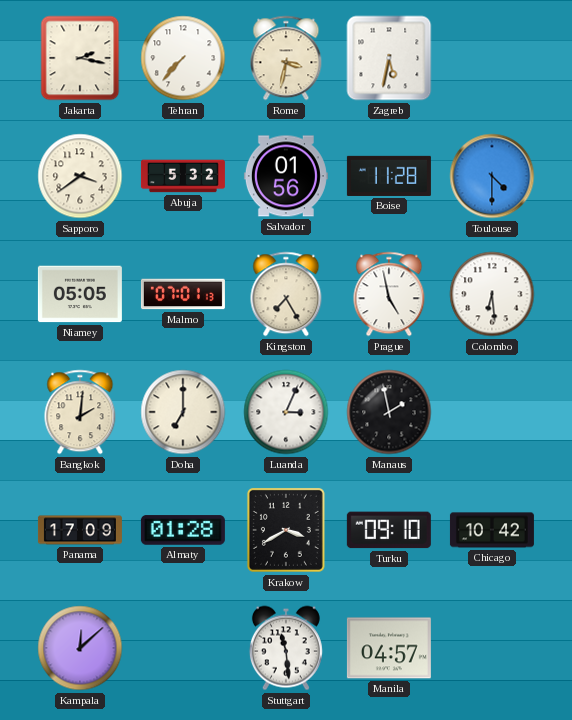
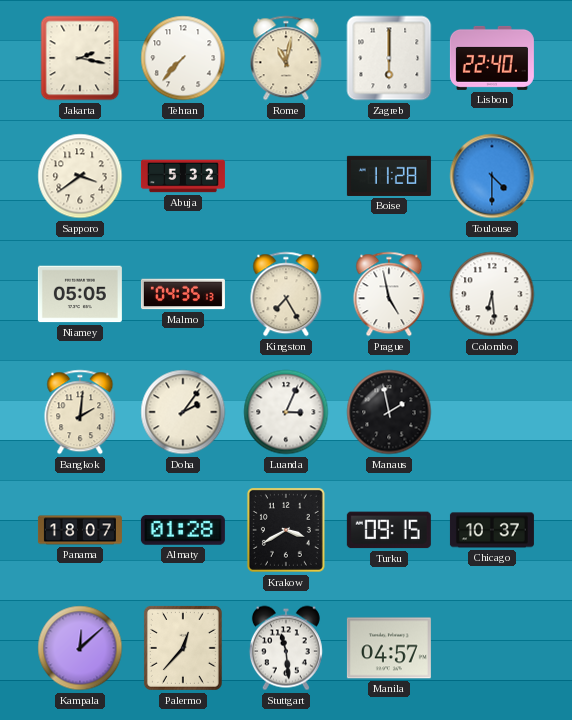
Rome: 3:32 -> 11:02 (286, 58)
Zagreb: 5:32 -> 6:00 (389, 58)
Lisbon: none -> 22:40 (492, 58)
Salvador: 01:56 -> none (286, 176)
Malmo: 07:01 -> 04:35 (183, 294)
Doha: 7:00 -> 2:06 (183, 412)
Panama: 17:09 -> 18:07 (80, 530)
Turku: 09:10 -> 09:15 (389, 530)
Chicago: 10:42 -> 10:37 (492, 530)
Palermo: none -> 12:37 (183, 648)
